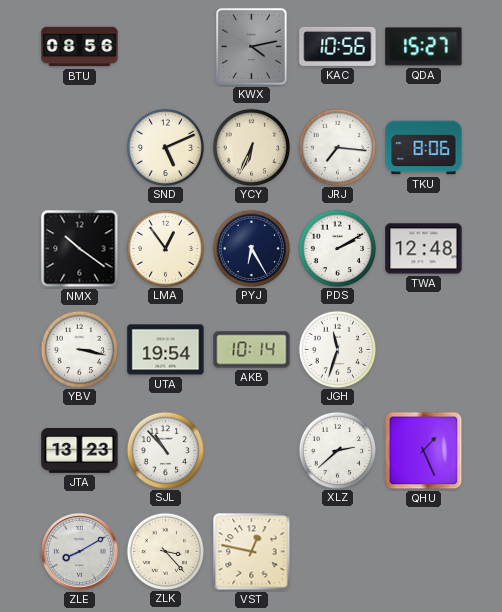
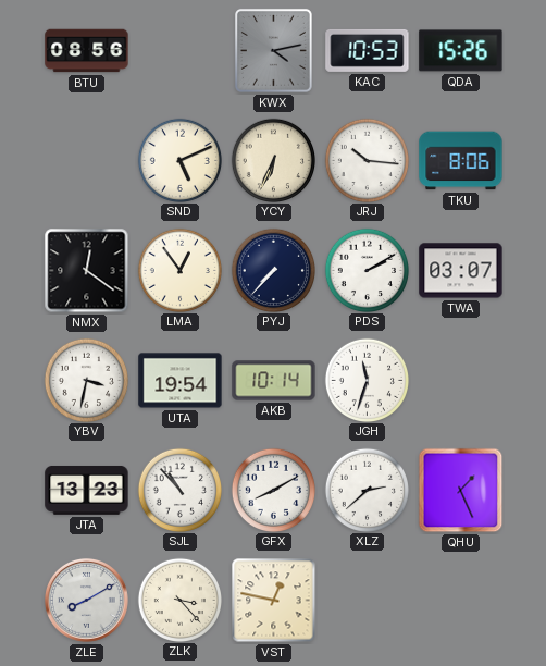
KAC: 10:56 -> 10:53 (368, 50)
QDA: 15:27 -> 15:26 (461, 51)
JRJ: 7:16 -> 10:16 (367, 160)
NMX: 10:21 -> 12:21 (87, 271)
PYJ: 6:25 -> 7:37 (273, 270)
TWA: 12:48 -> 03:07 (461, 271)
YBV: 3:17 -> 3:32 (86, 380)
GFX: none -> 8:10 (273, 490)
